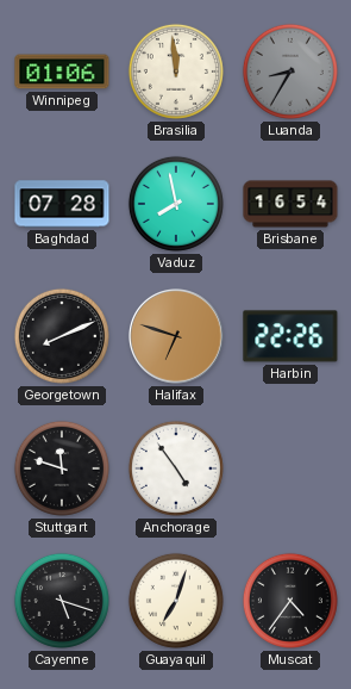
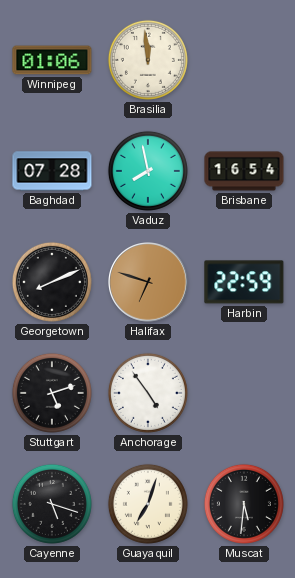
Luanda: 8:35 -> none (290, 72)
Harbin: 22:26 -> 22:59 (244, 282)
Stuttgart: 11:48 -> 5:12 (52, 393)
Muscat: 4:36 -> 5:31 (244, 504)
